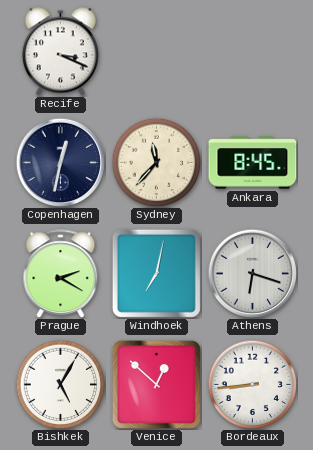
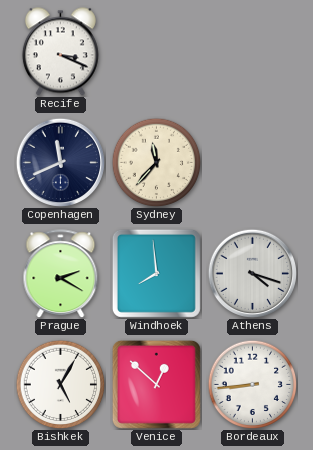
Copenhagen: 12:32 -> 11:41 (60, 162)
Ankara: 8:45 -> none (253, 163)
Windhoek: 7:02 -> 7:59 (156, 273)
Athens: 6:18 -> 4:18 (252, 273)
